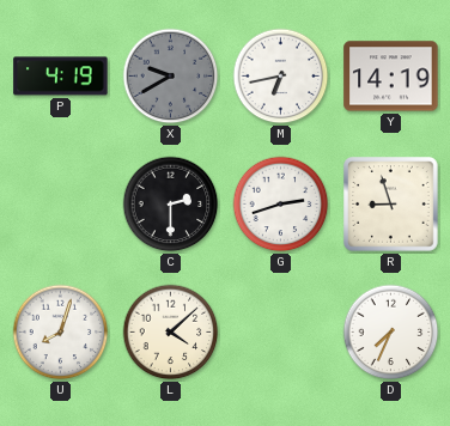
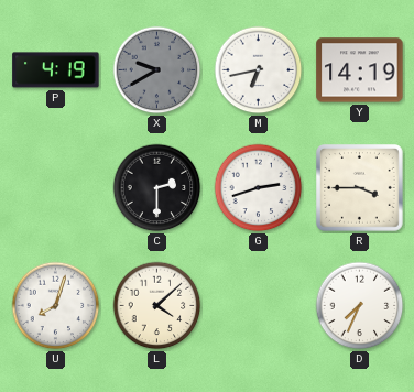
R: 8:57 -> 3:45 (360, 188)
